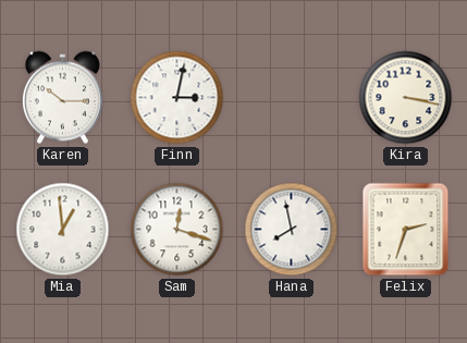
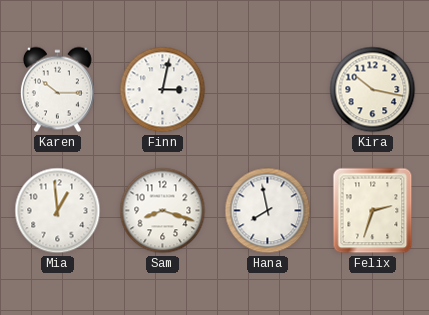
Kira: 3:17 -> 10:17 (373, 90)
Sam: 12:18 -> 8:18 (163, 211)
